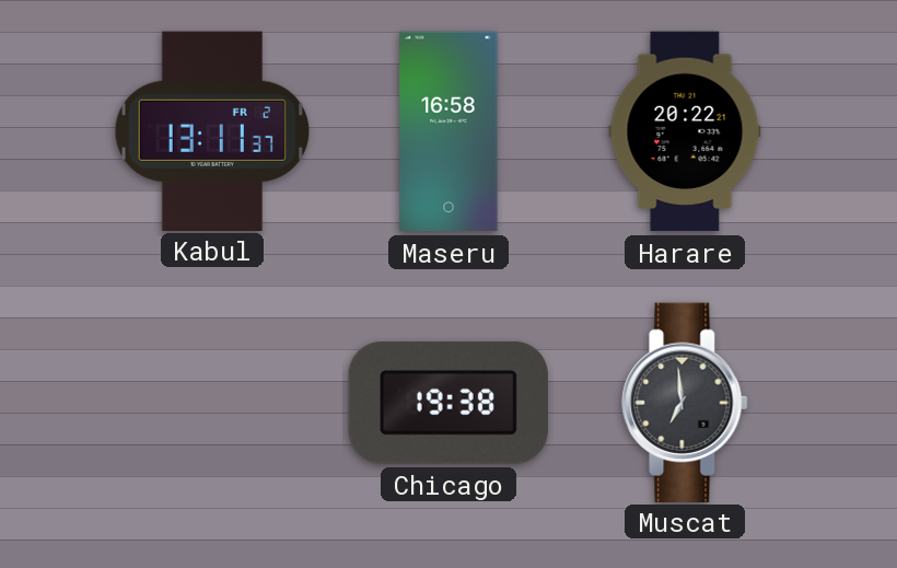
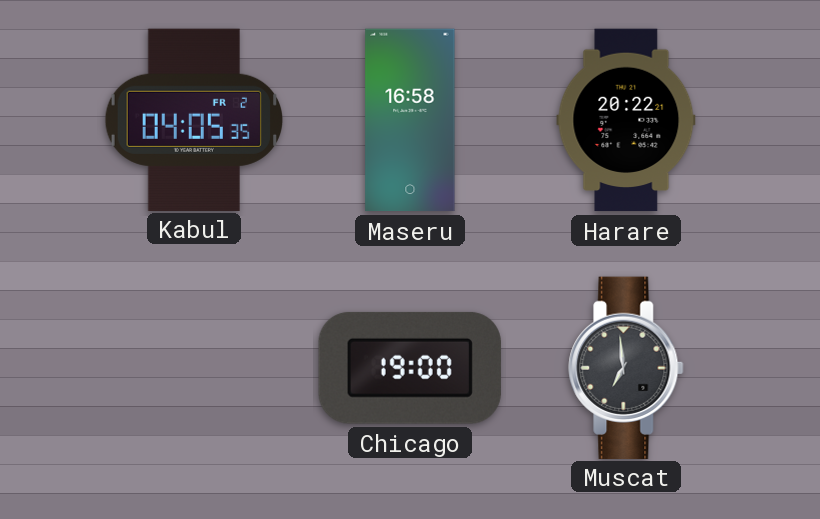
Kabul: 13:11 -> 04:05 (193, 119)
Chicago: 19:38 -> 19:00 (410, 368)
